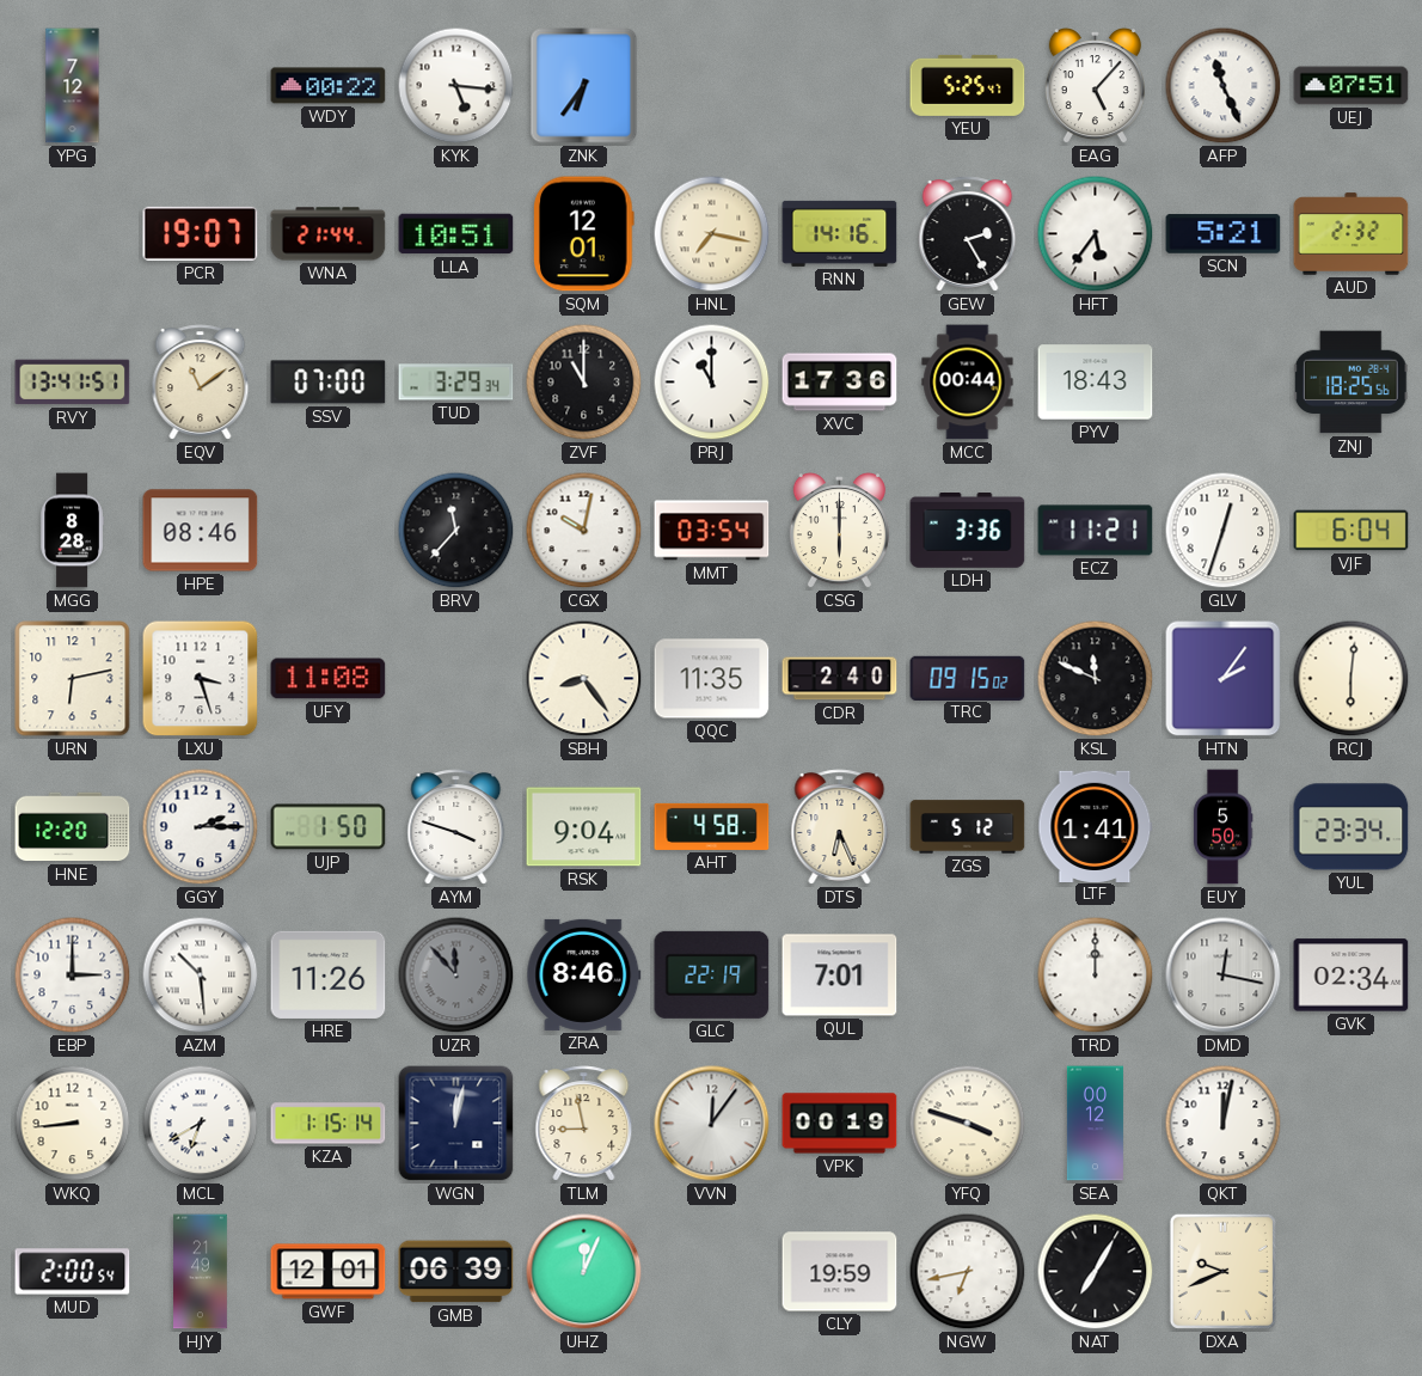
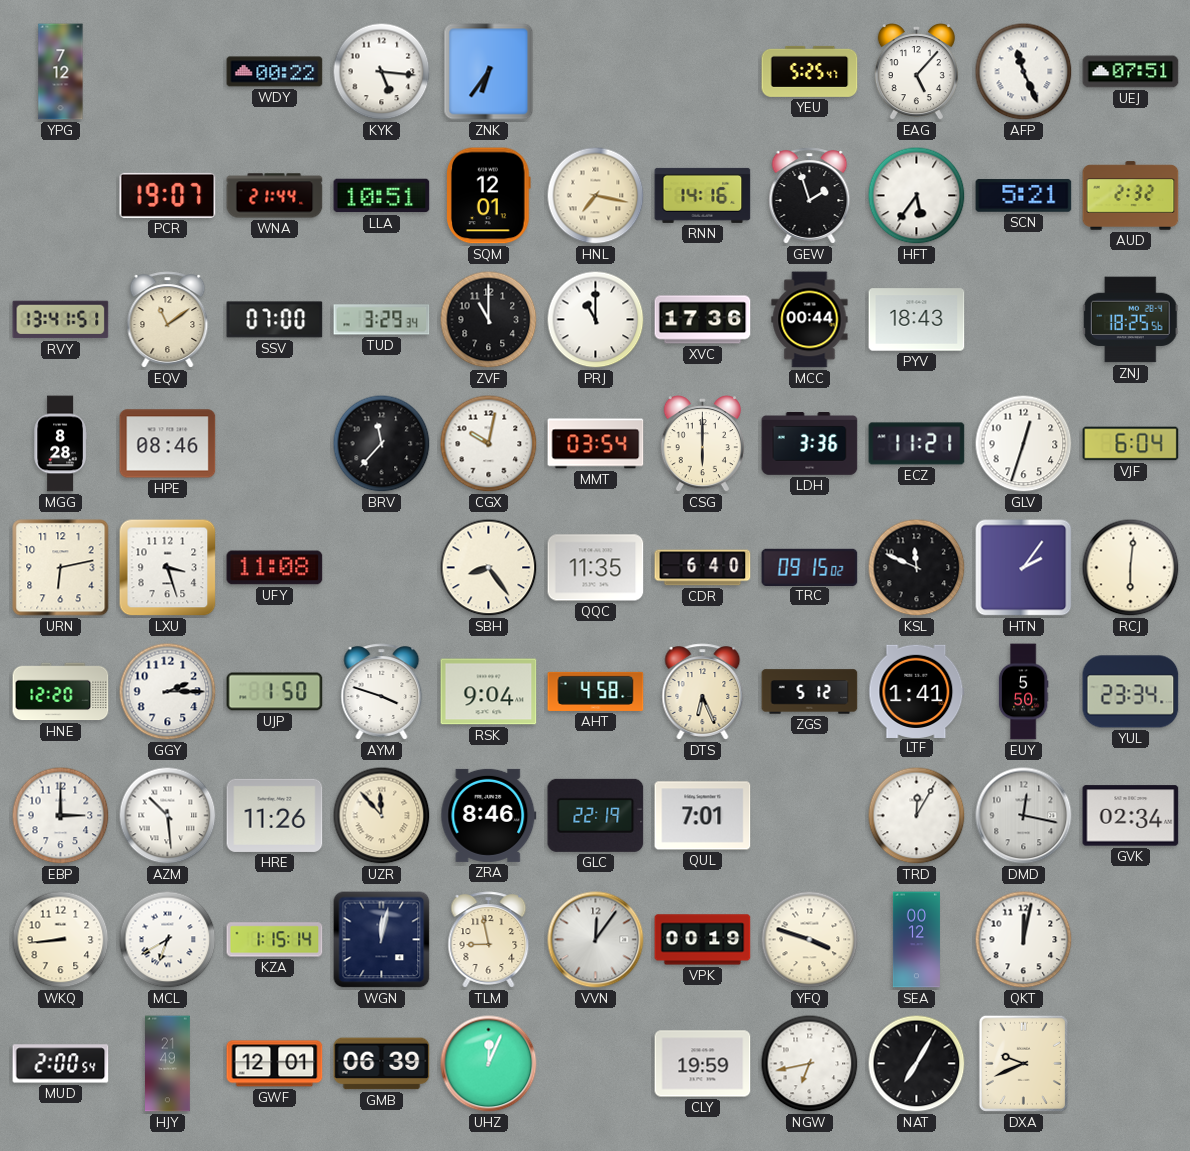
GEW: 2:25 -> 1:57 (810, 196)
CDR: 2:40 -> 6:40 (703, 568)
UZR dial: grey -> cream (382, 816)
TRD: 12:00 -> 12:05 (917, 816)
